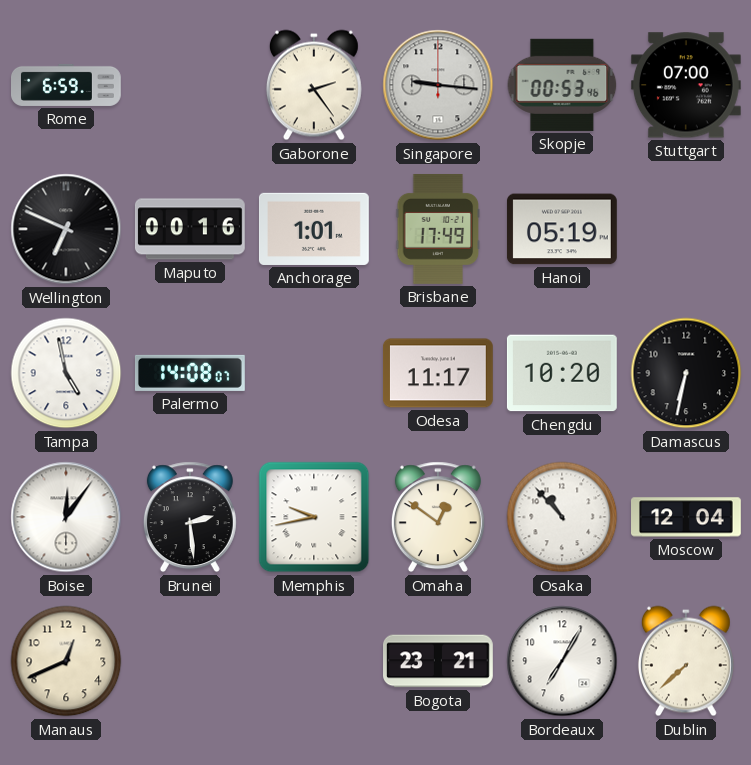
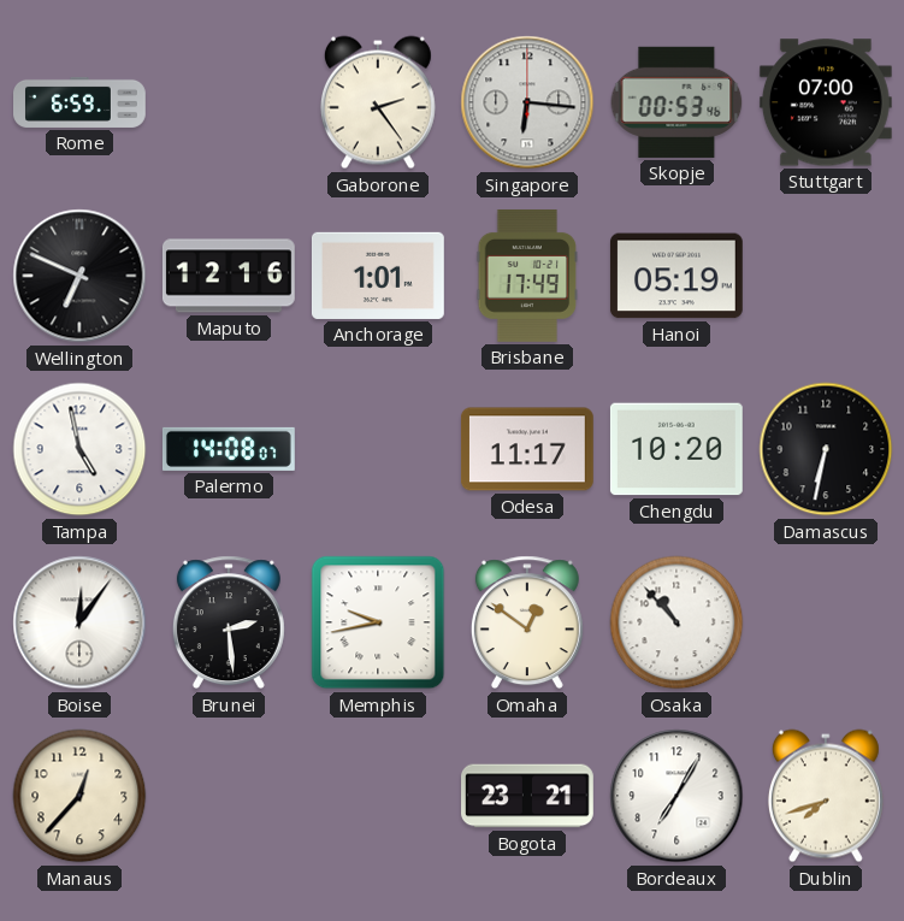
Singapore: 9:16 -> 6:16 (527, 102)
Maputo: 00:16 -> 12:16 (229, 276)
Moscow: 12:04 -> none (687, 517)
Manaus: 12:41 -> 12:37 (79, 796)
Dublin: 7:38 -> 7:42 (826, 796)
